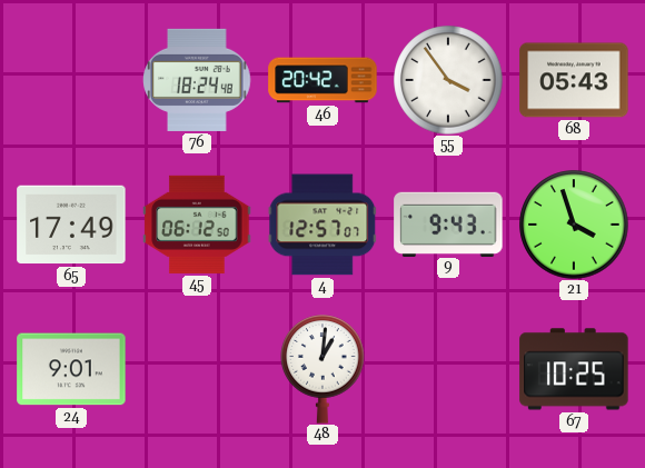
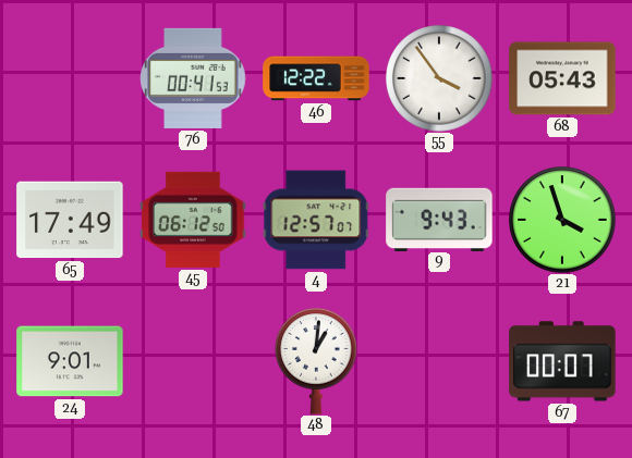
76: 18:24 -> 00:41 (193, 78)
46: 20:42 -> 12:22 (316, 78)
67: 10:25 -> 00:07 (562, 361)
